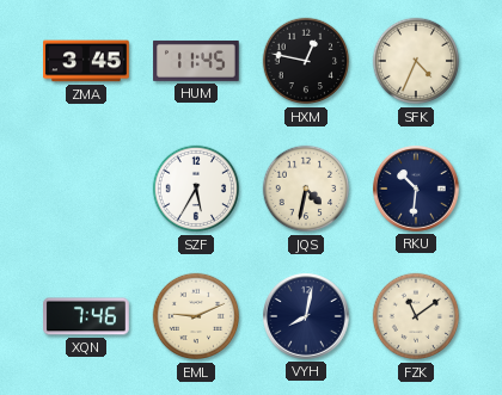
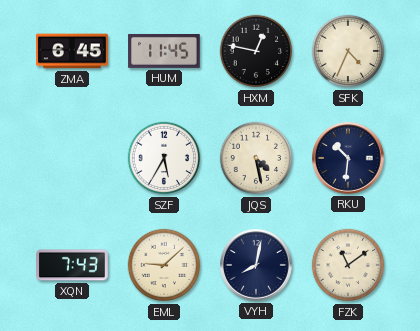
ZMA: 3:45 -> 6:45 (72, 51)
JQS: 4:32 -> 4:28 (256, 158)
XQN: 7:46 -> 7:43 (72, 265)
EML: 9:11 -> 9:08 (164, 265)
